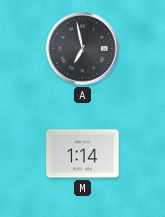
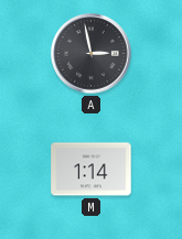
A: 6:58 -> 2:58 (92, 54)
